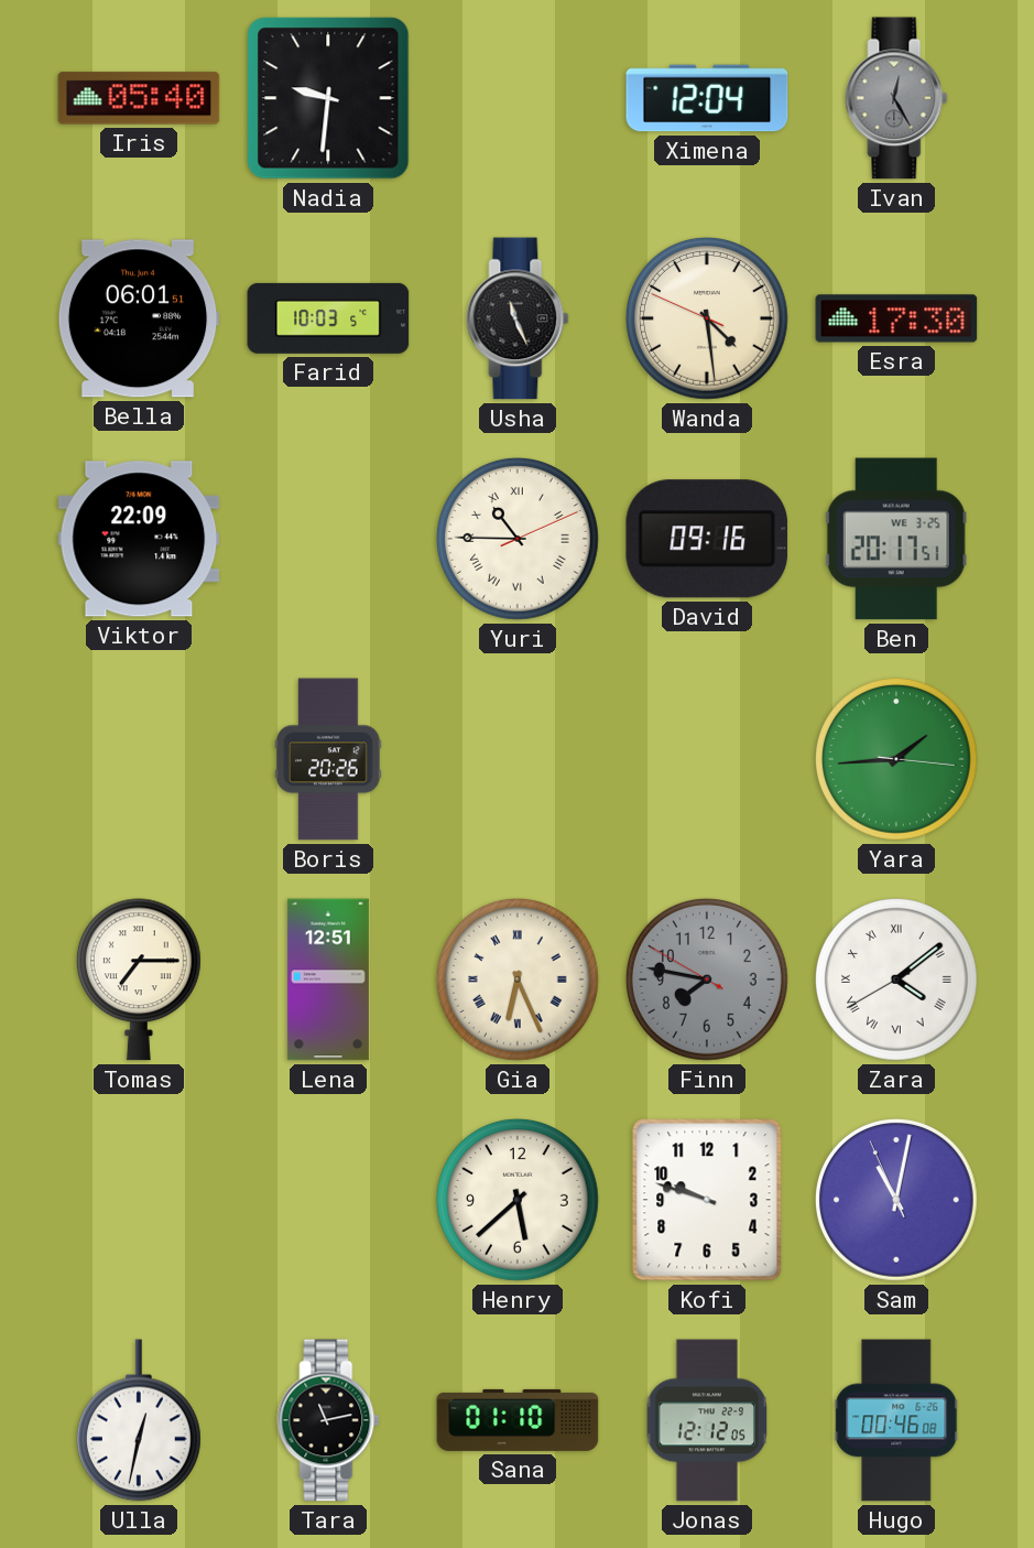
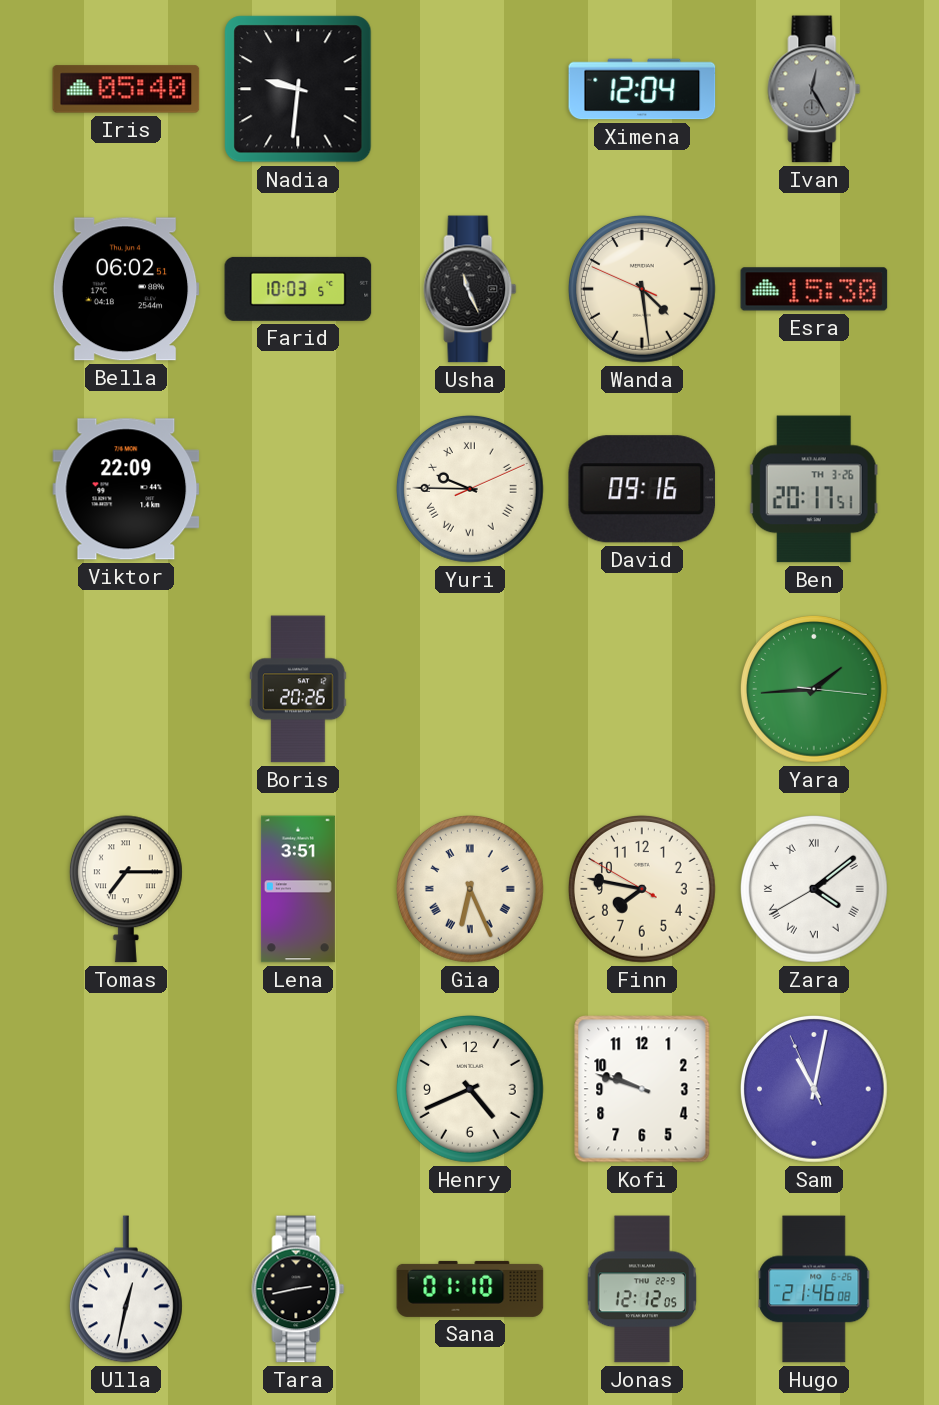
Bella: 06:01 -> 06:02 (126, 289)
Esra: 17:30 -> 15:30 (814, 289)
Yuri: 10:45 -> 9:45 (471, 490)
Ben date: WE 3-25 -> TH 3-26 (814, 489)
Lena: 12:51 -> 3:51 (298, 889)
Finn dial: grey -> cream (643, 890)
Henry: 5:38 -> 4:41 (471, 1090)
Tara: 11:13 -> 2:43 (298, 1289)
Hugo: 00:46 -> 21:46 (814, 1289)
